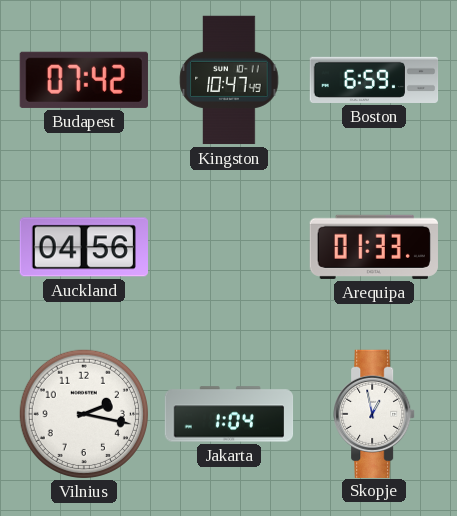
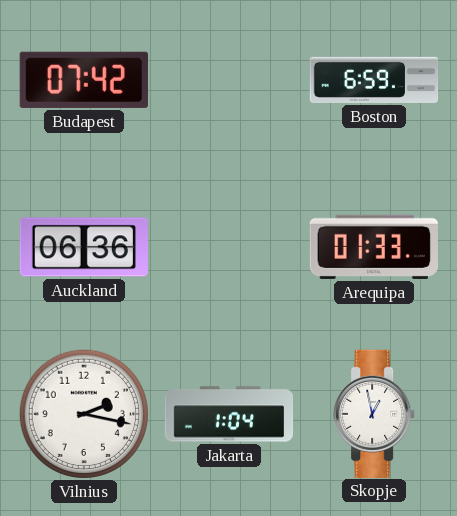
Kingston: 10:47 -> none (229, 80)
Auckland: 04:56 -> 06:36 (83, 247)
